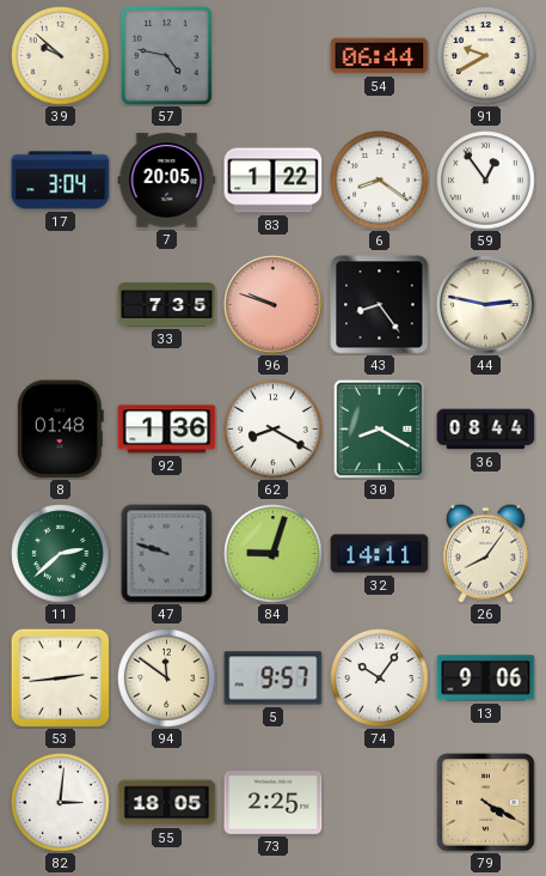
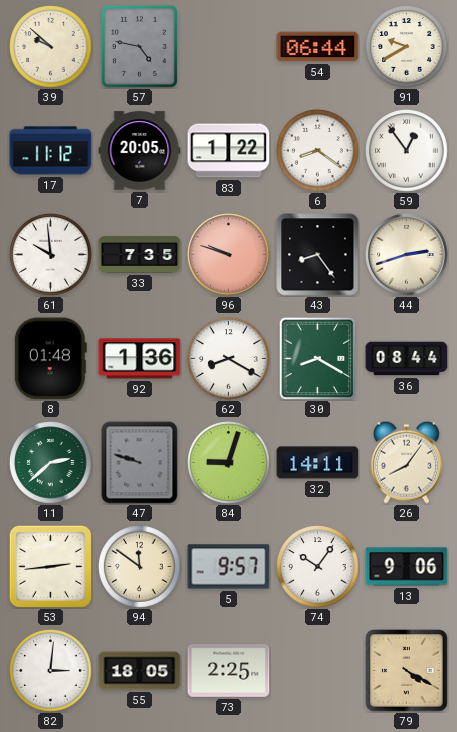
17: 3:04 -> 11:12 (51, 151)
61: none -> 9:59 (51, 255)
44: 2:47 -> 2:42 (407, 255)
